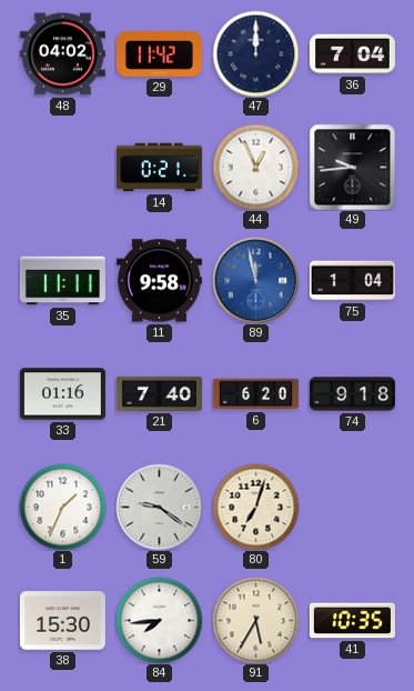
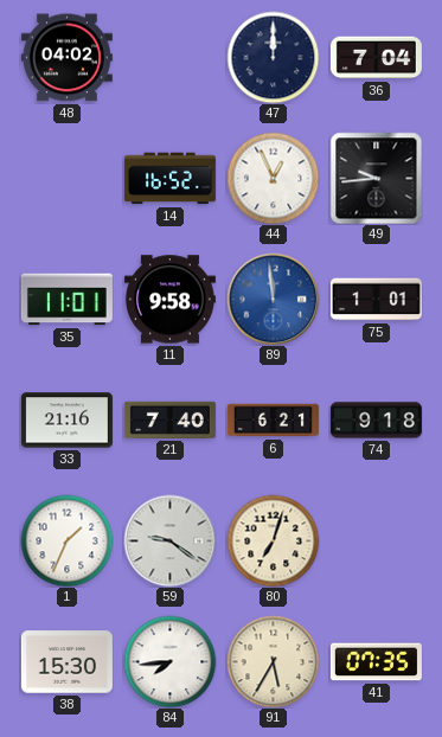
29: 11:42 -> none (159, 53)
14: 0:21 -> 16:52 (169, 179)
35: 11:11 -> 11:01 (66, 300)
89: 11:58 -> 11:59 (273, 299)
75: 1:04 -> 1:01 (376, 300)
33: 01:16 -> 21:16 (66, 421)
6: 6:20 -> 6:21 (273, 421)
41: 10:35 -> 07:35 (376, 662)
